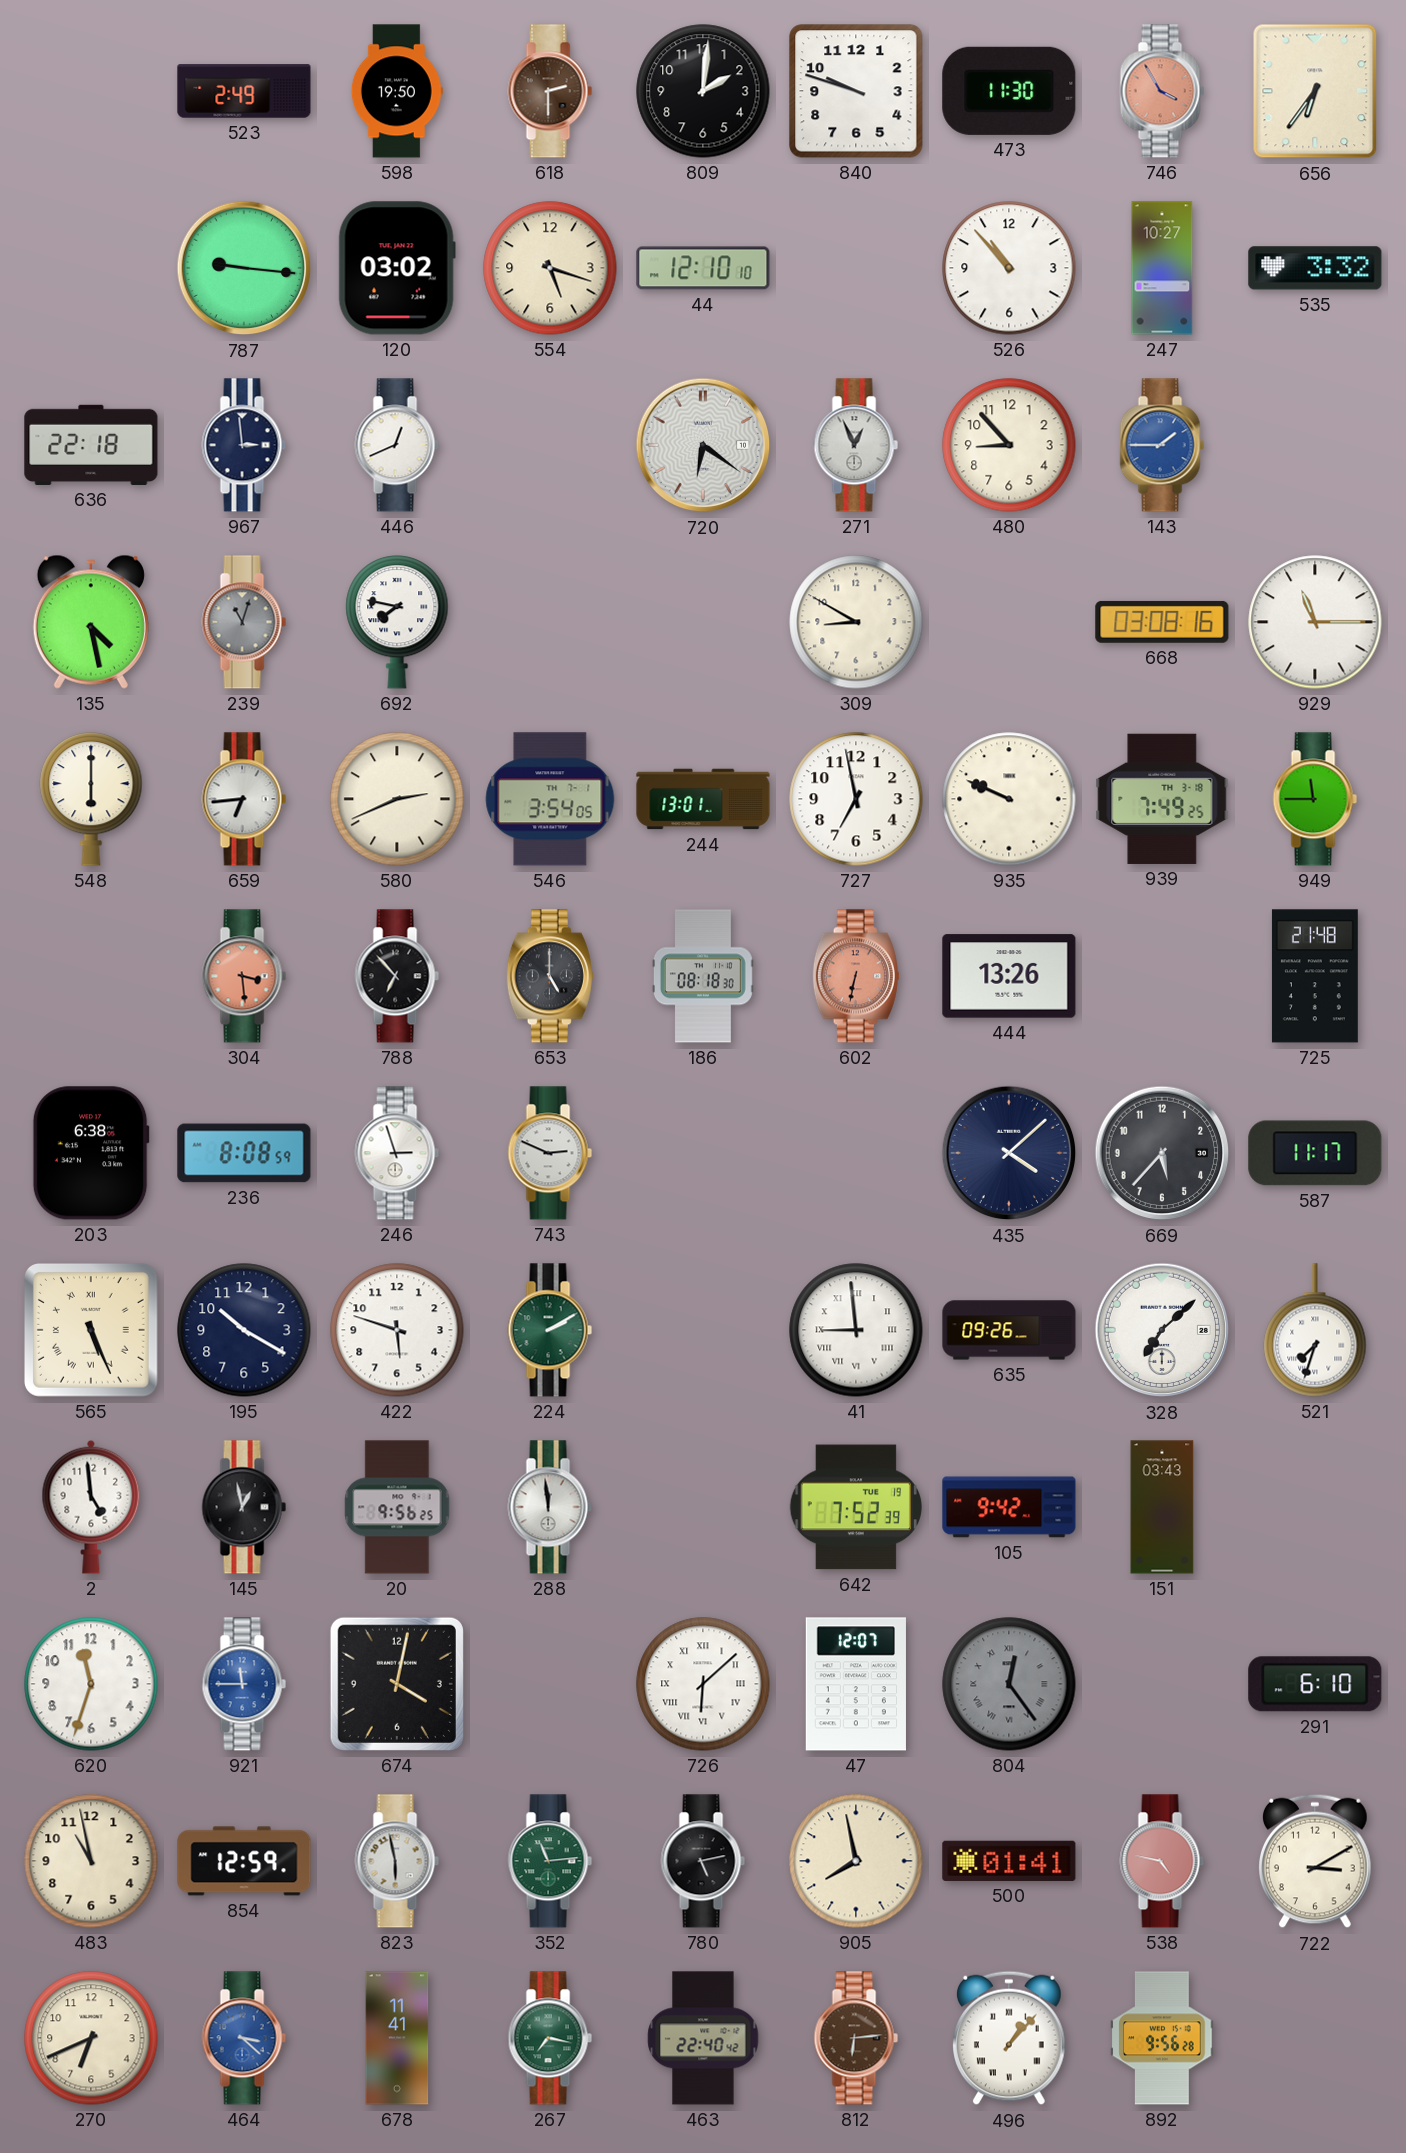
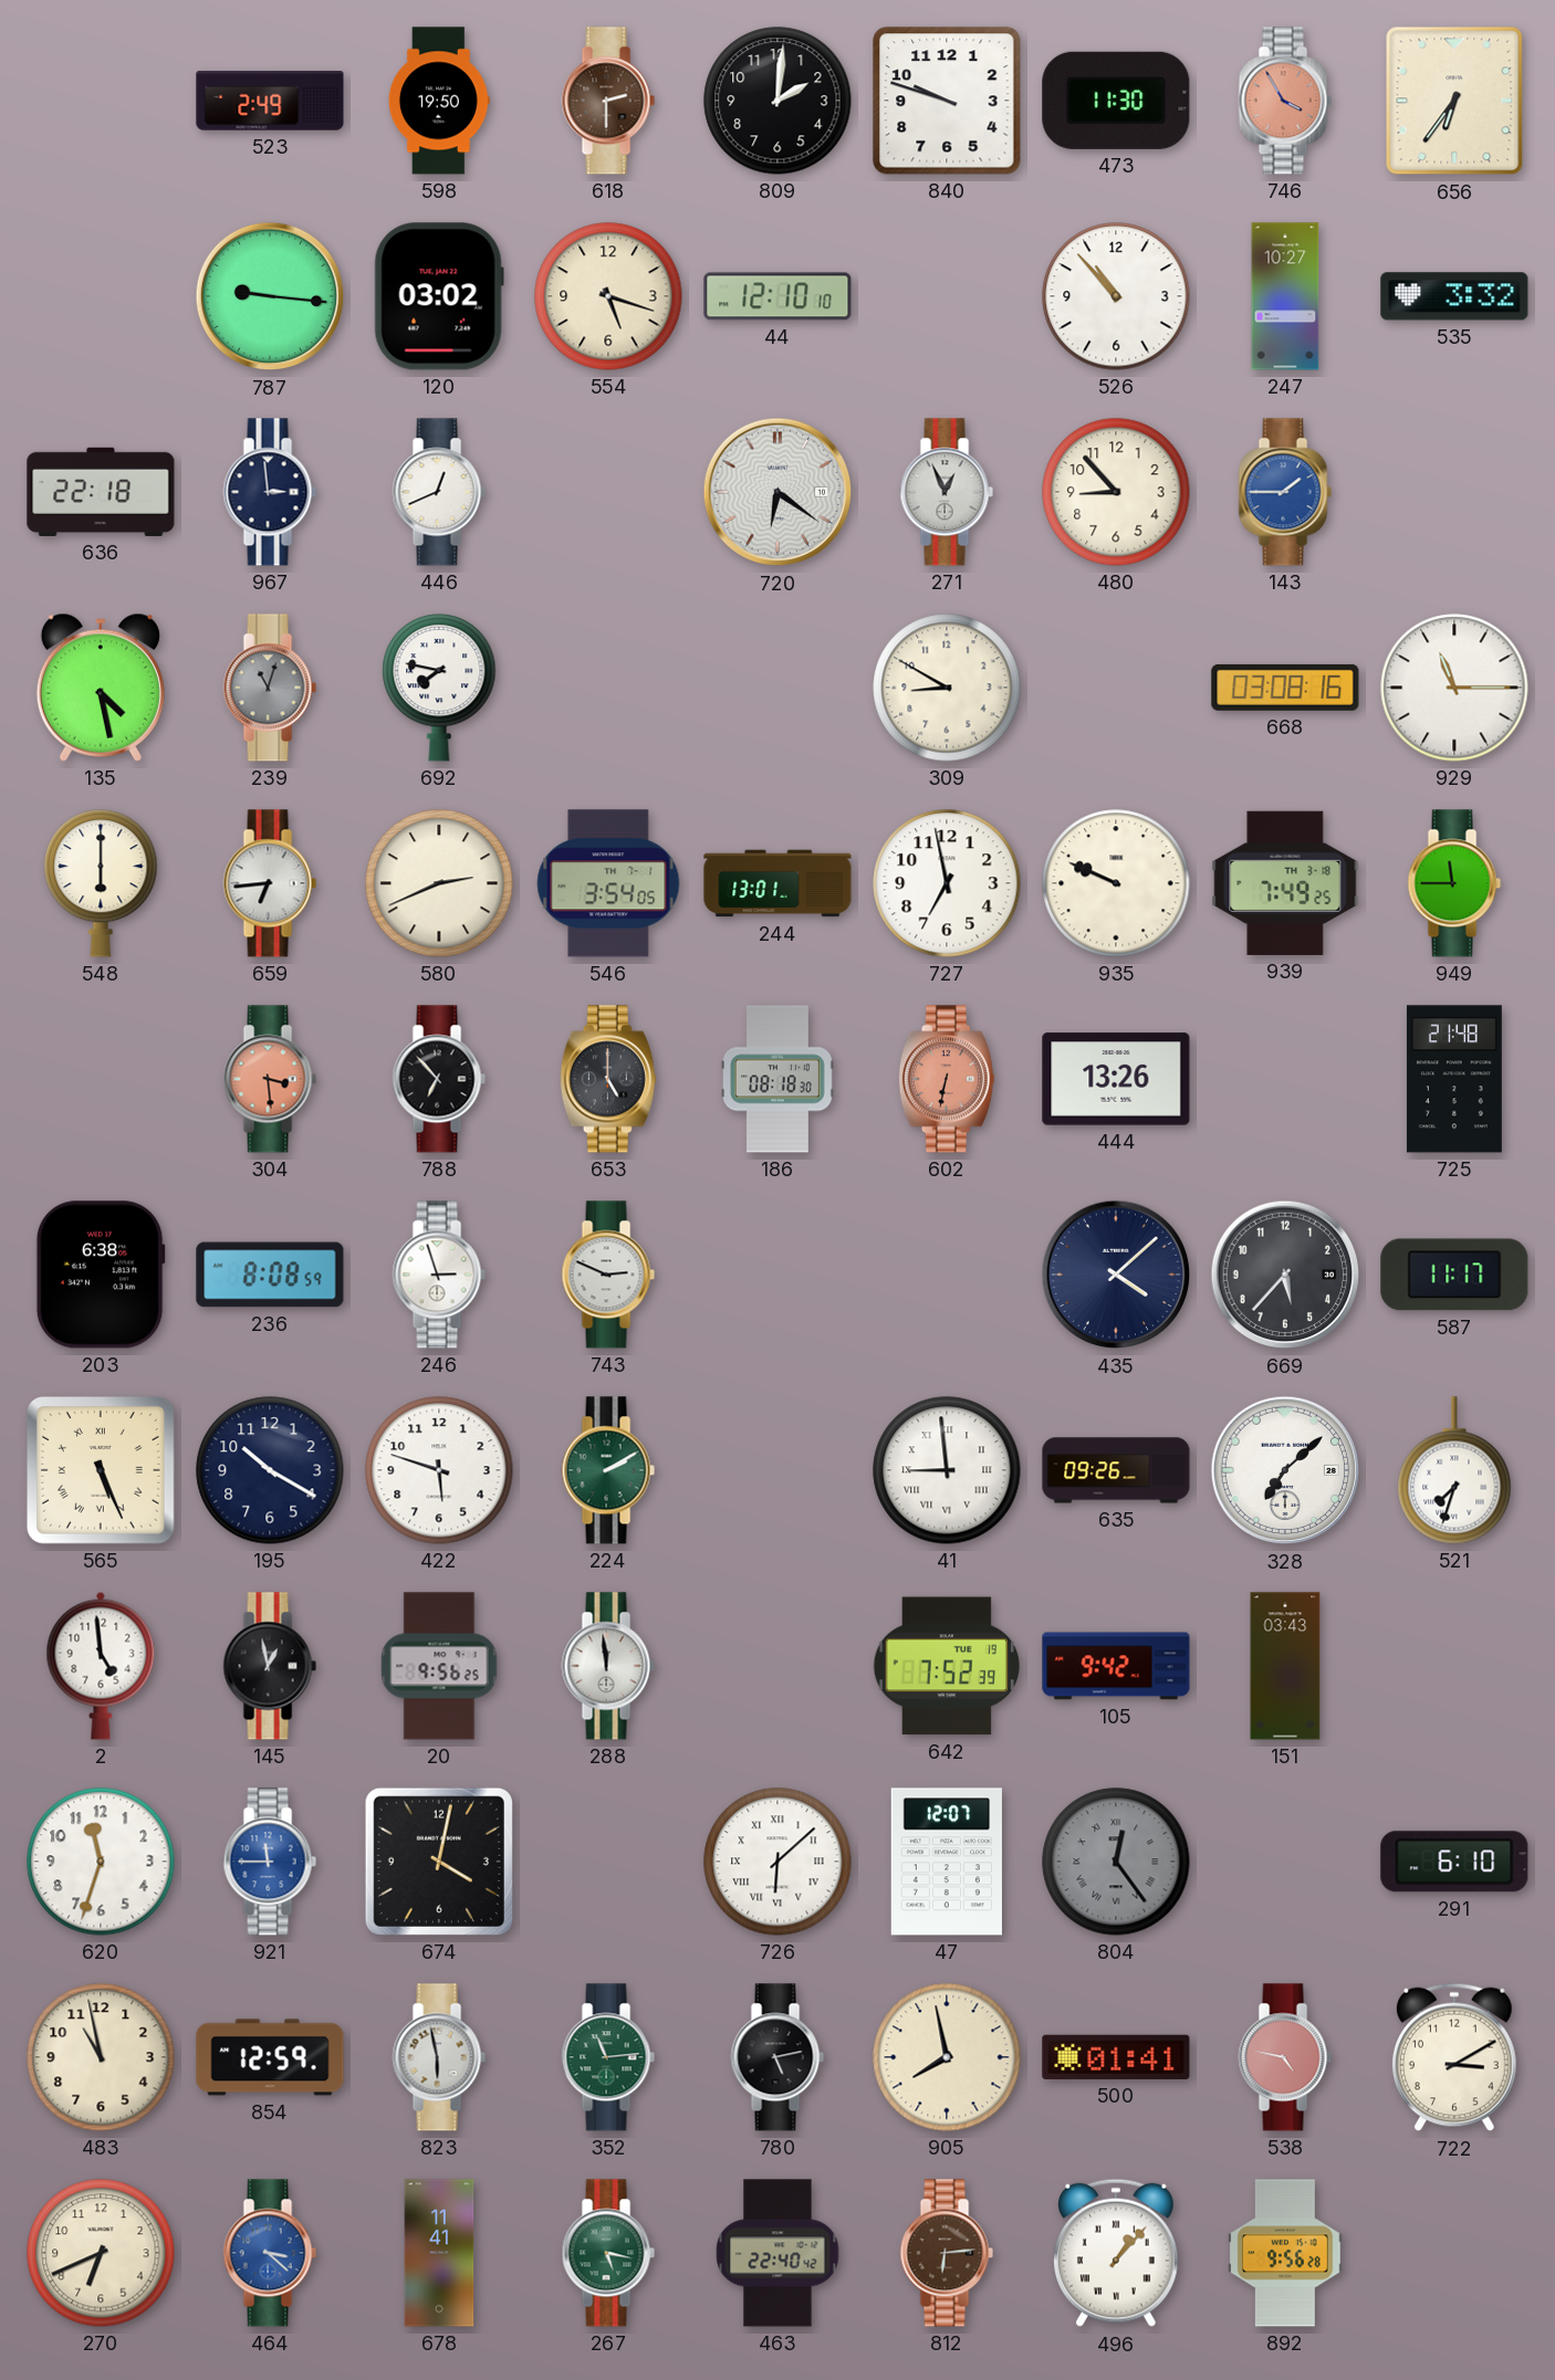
267: 7:17 -> 5:17 (608, 2253)
